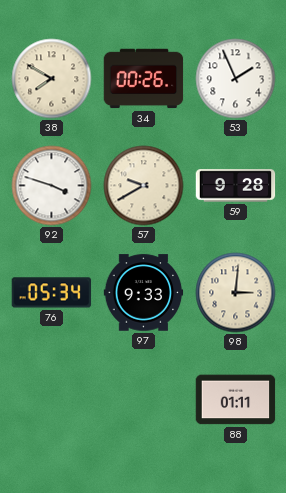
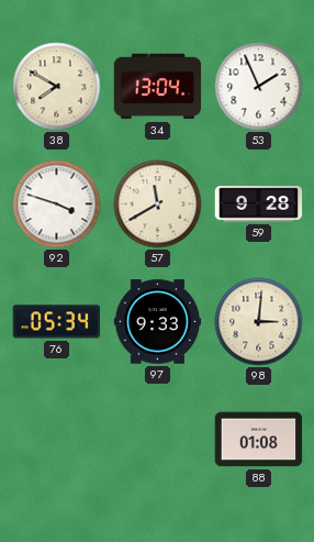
34: 00:26 -> 13:04 (158, 87)
57: 9:40 -> 11:40 (158, 204)
88: 01:11 -> 01:08 (259, 440)
